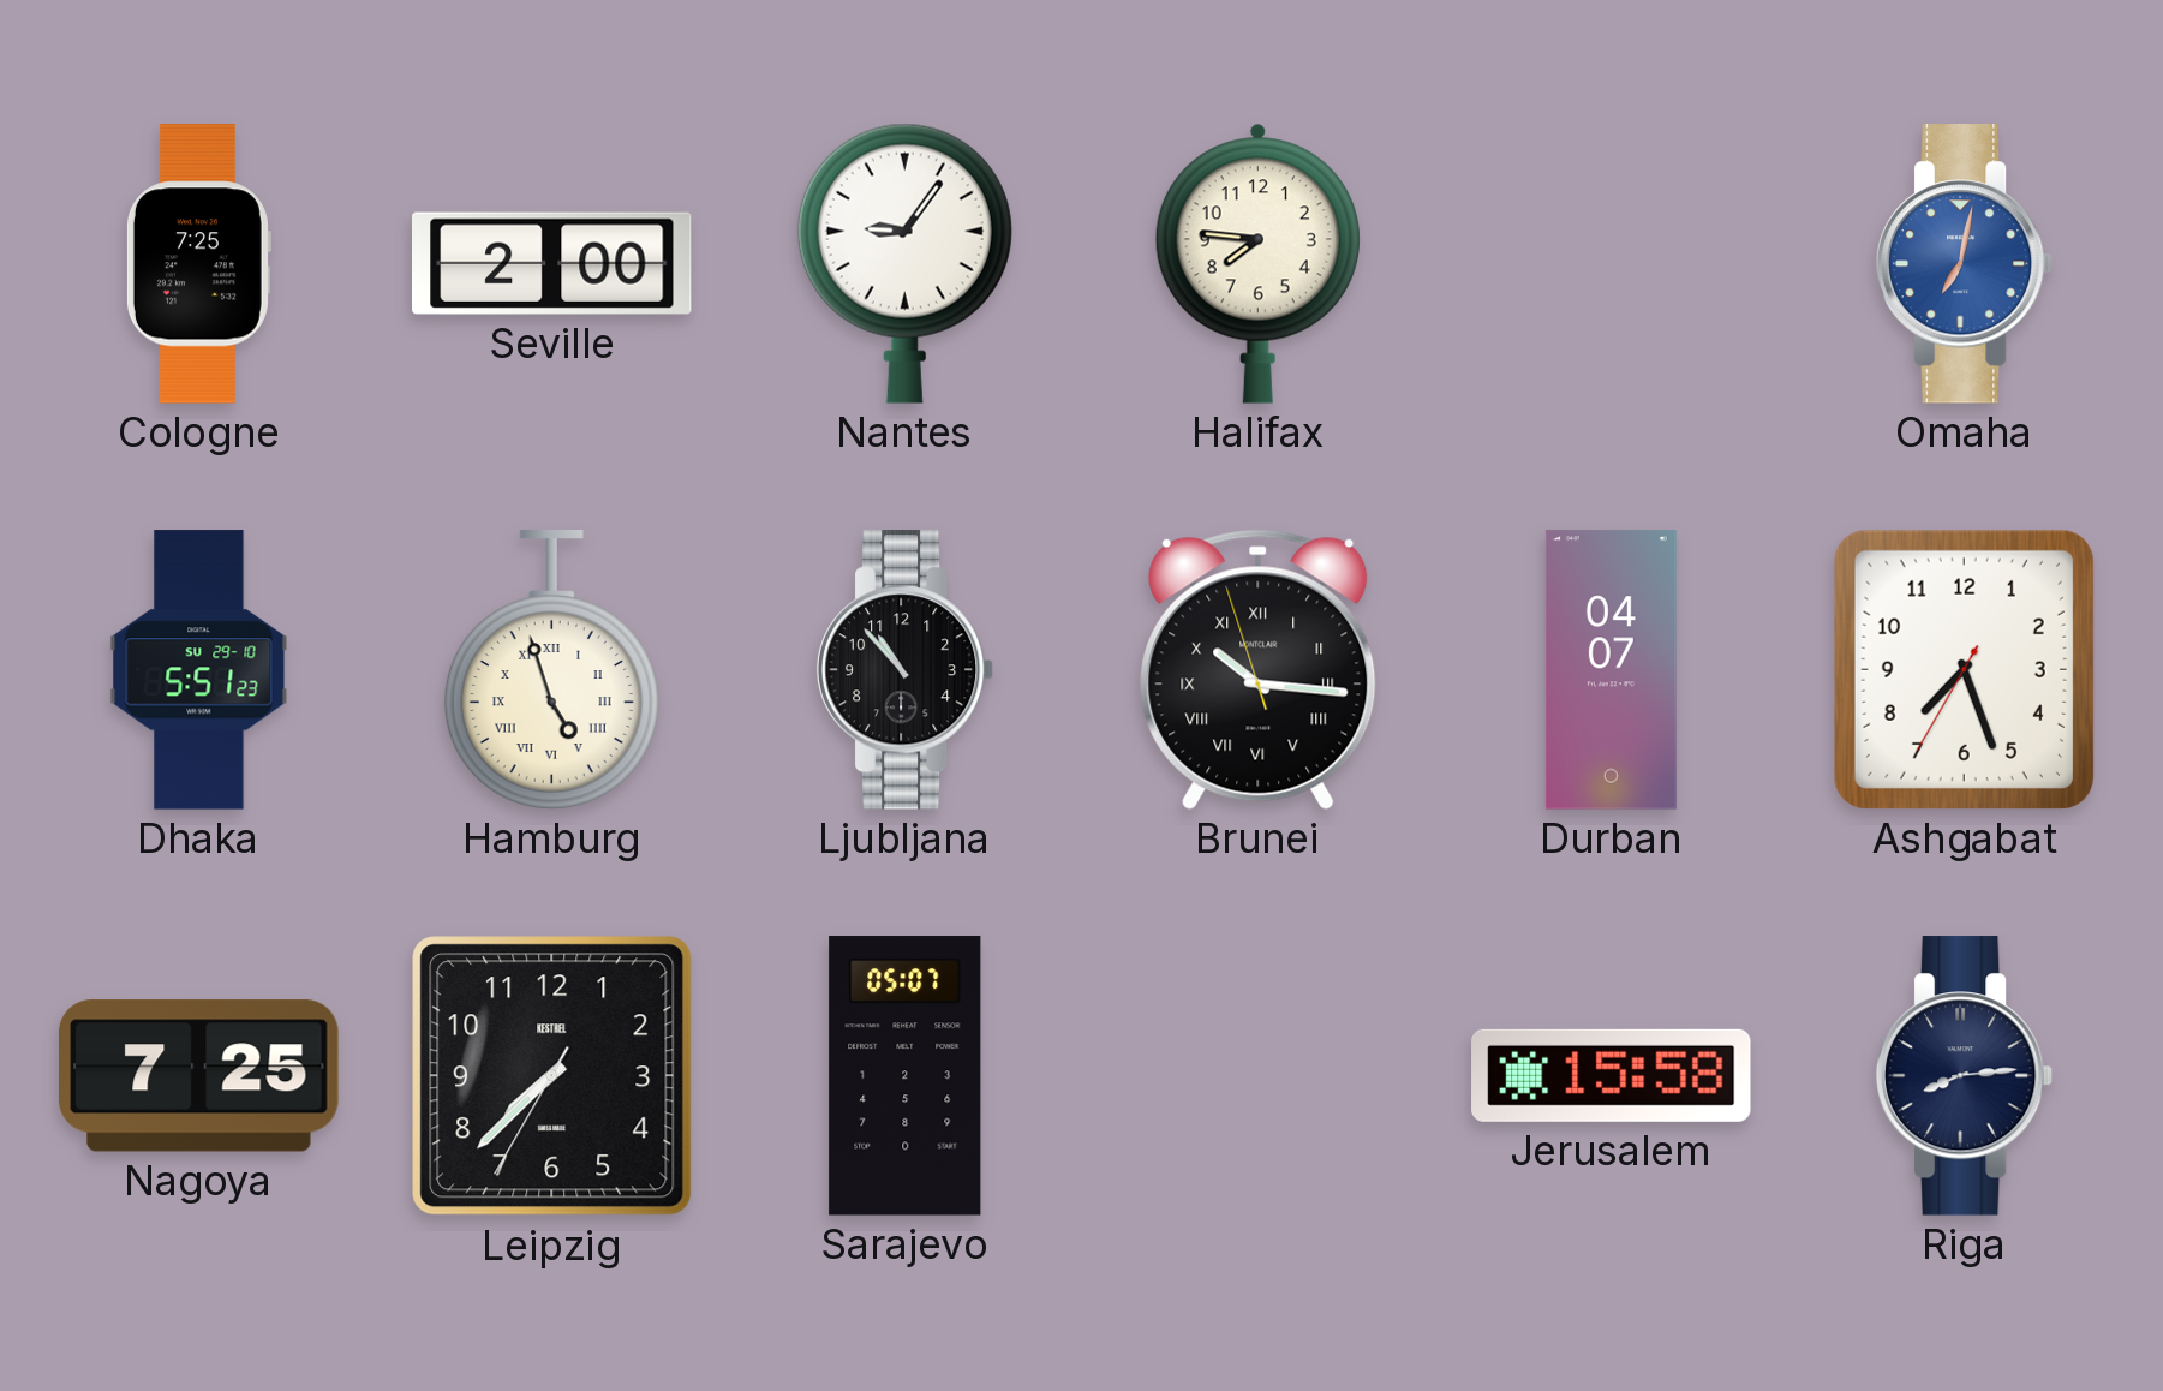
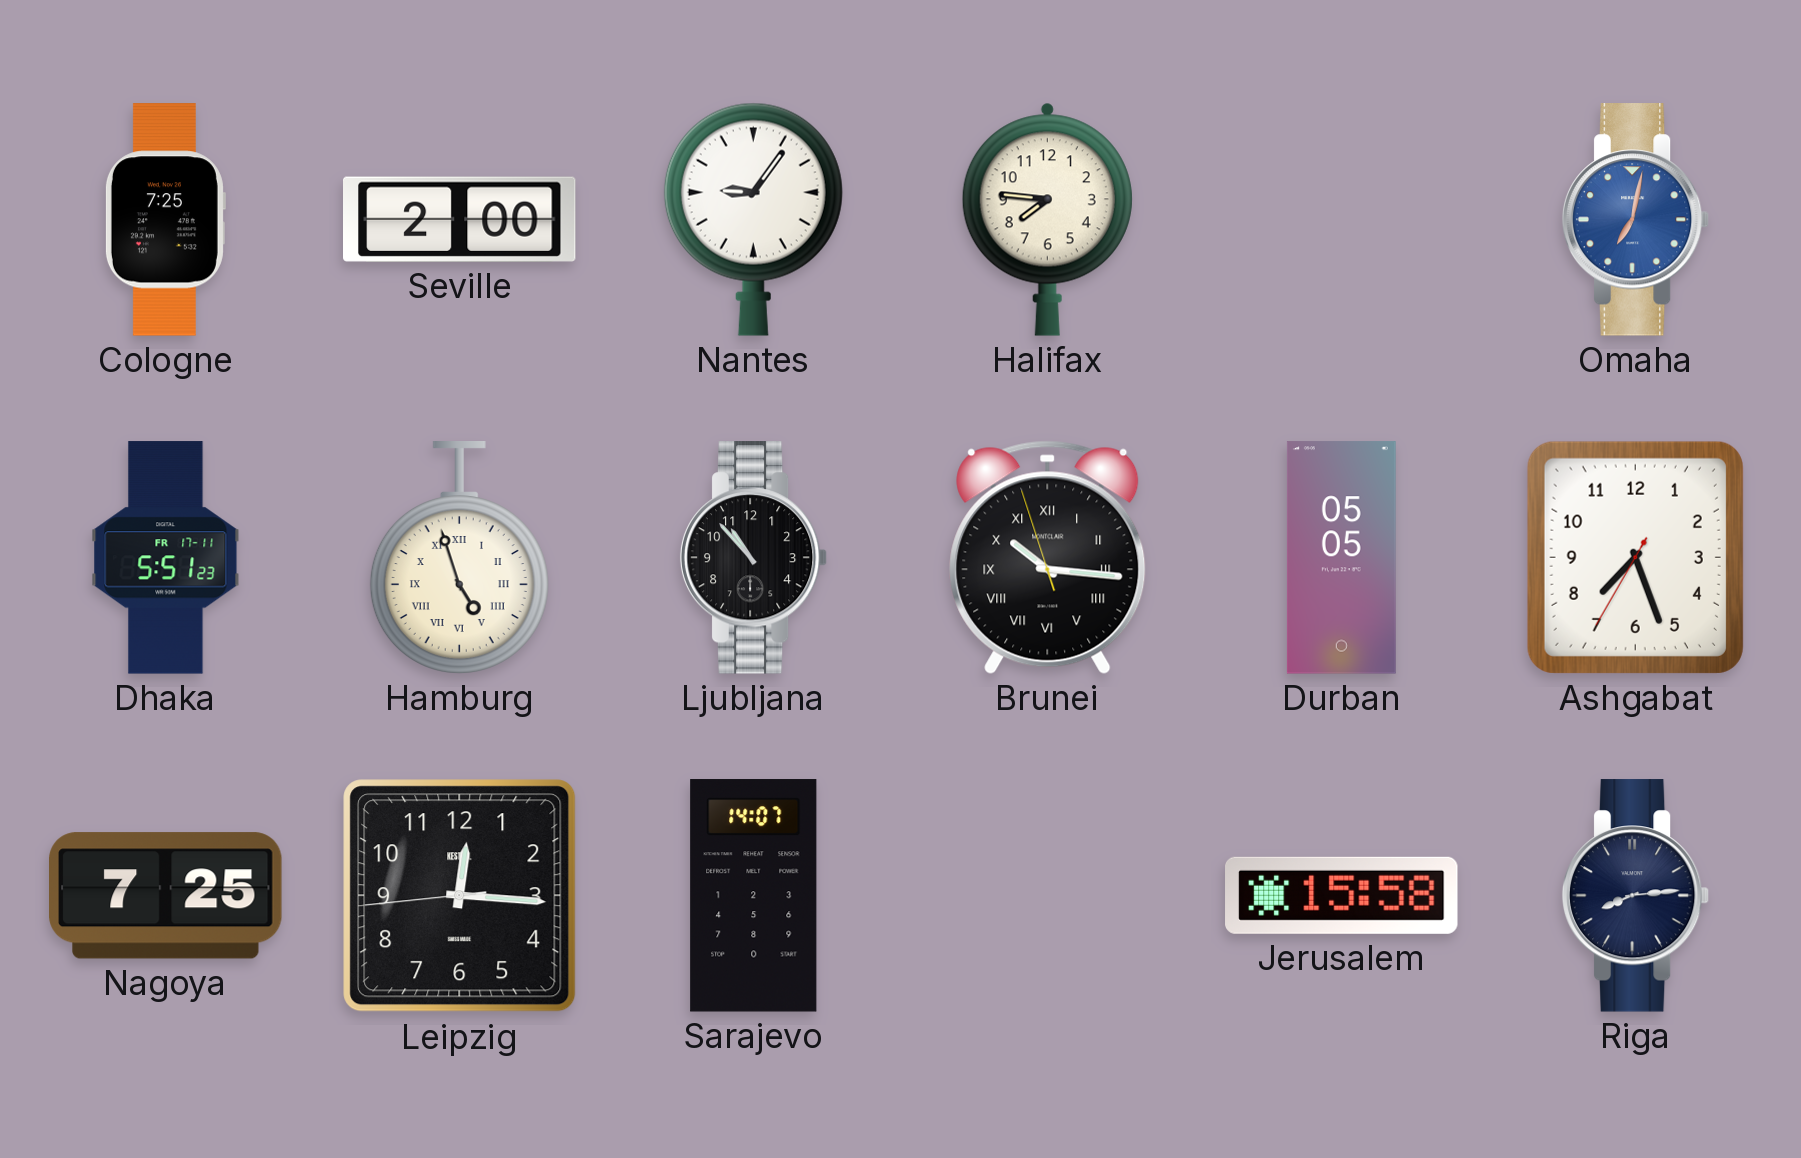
Dhaka date: SU 29-10 -> FR 17-11 (166, 558)
Durban: 04:07 -> 05:05 (1341, 558)
Leipzig: 7:37 -> 12:15 (460, 896)
Sarajevo: 05:07 -> 14:07 (754, 896)
